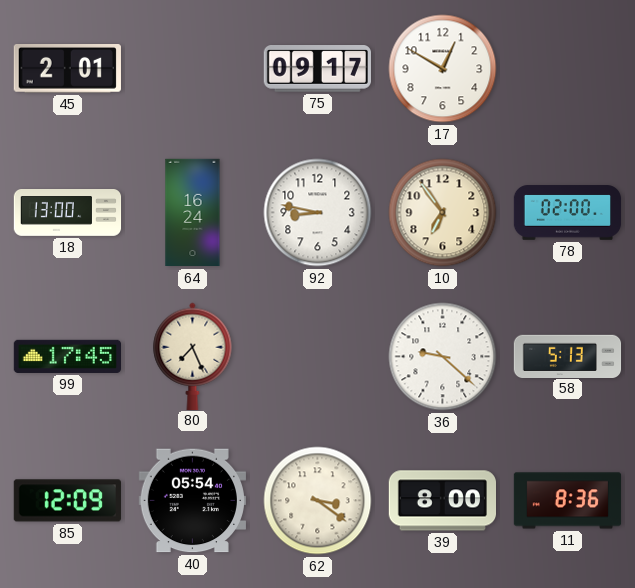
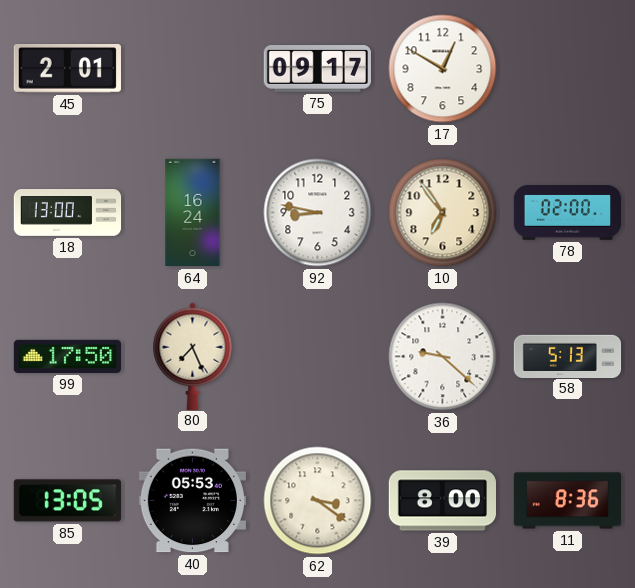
99: 17:45 -> 17:50 (67, 356)
85: 12:09 -> 13:05 (67, 501)
40: 05:54 -> 05:53 (192, 501)
